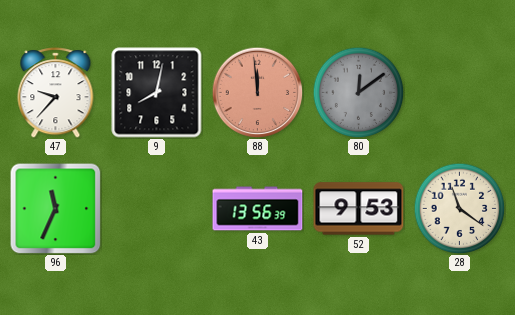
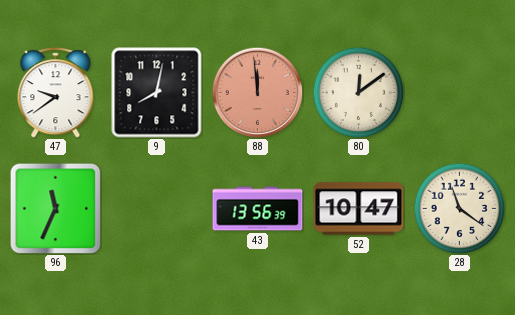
47: 9:37 -> 9:39 (56, 93)
80 dial: grey -> cream (358, 92)
52: 9:53 -> 10:47 (359, 209)
